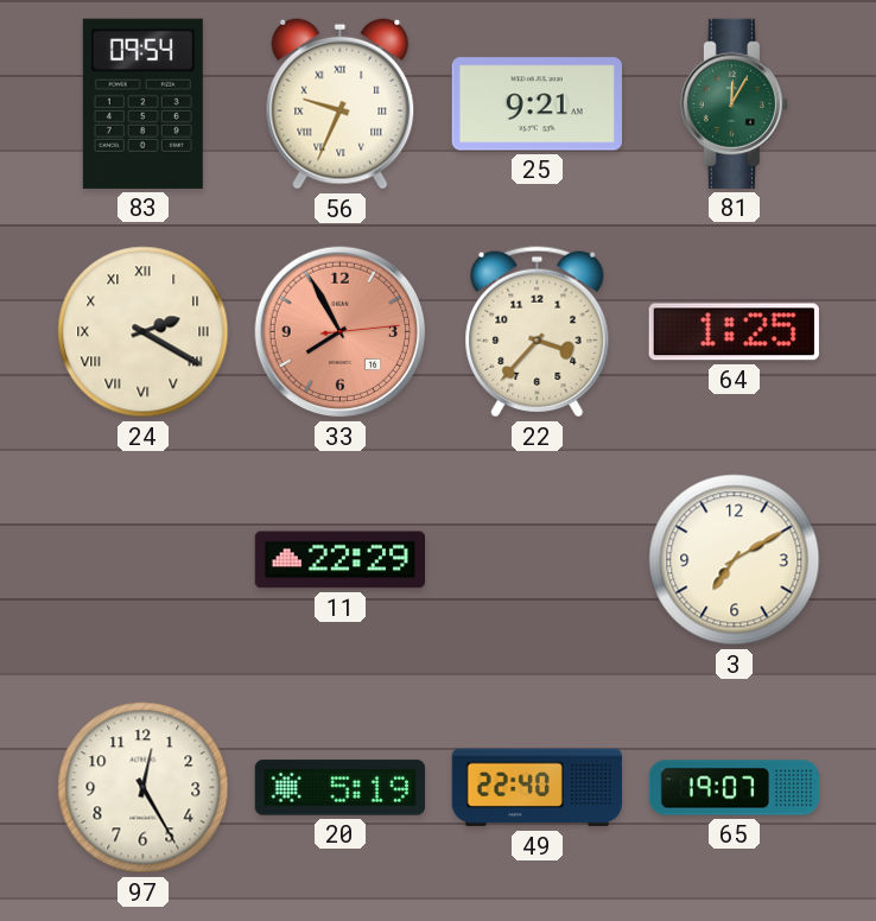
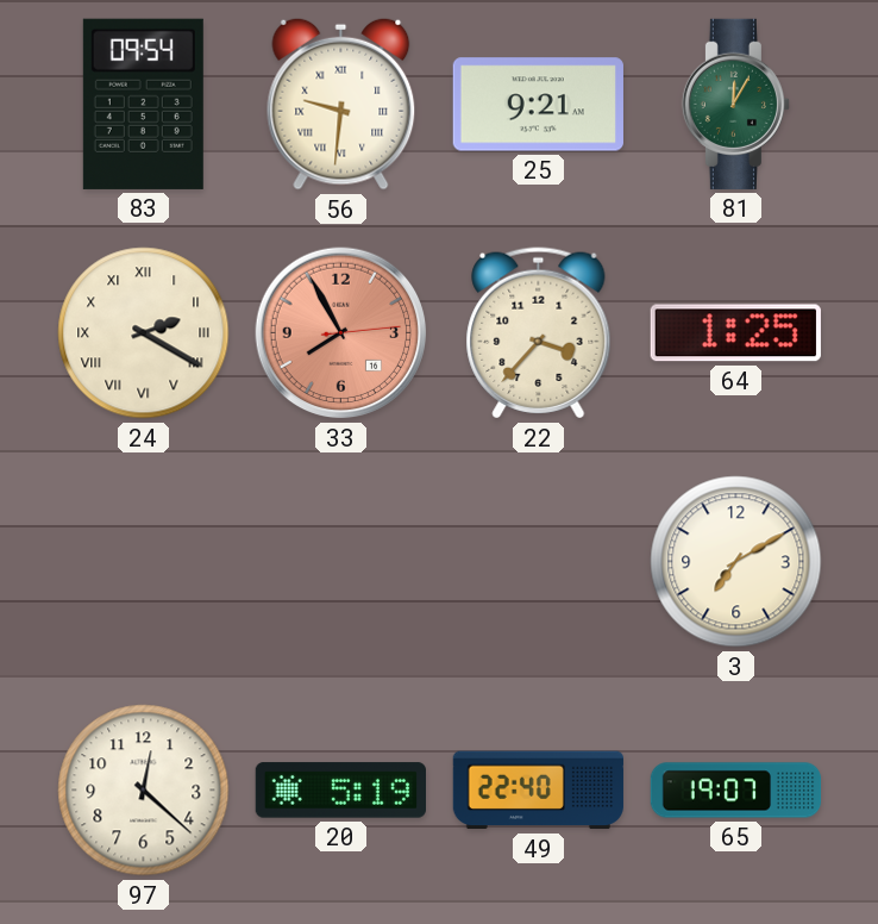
56: 9:34 -> 9:31 (341, 104)
11: 22:29 -> none (339, 560)
97: 12:25 -> 12:22 (144, 791)
